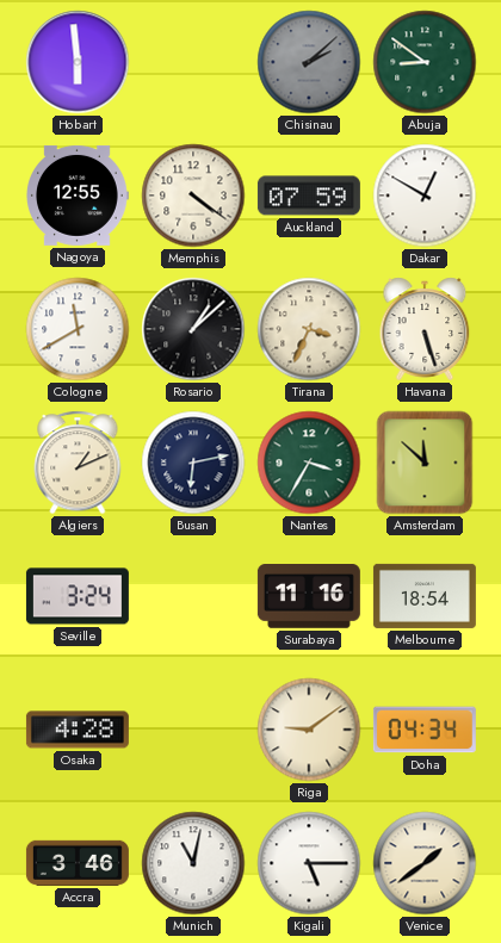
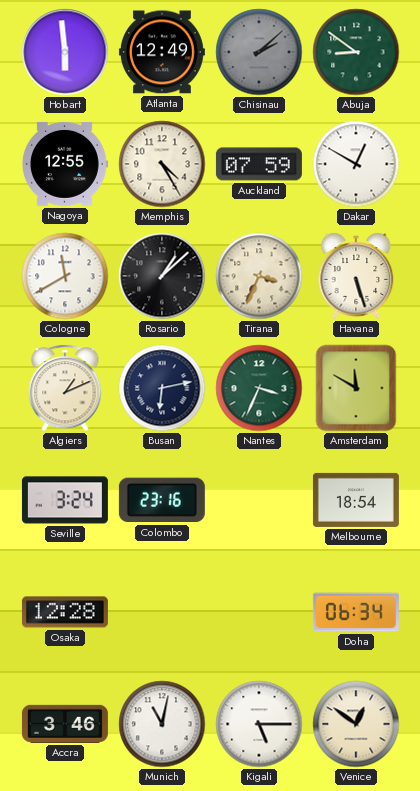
Atlanta: none -> 12:49 (162, 52)
Memphis: 4:21 -> 4:25 (162, 164)
Nantes: 3:35 -> 3:34 (259, 388)
Amsterdam: 11:52 -> 11:50 (356, 388)
Colombo: none -> 23:16 (162, 500)
Surabaya: 11:16 -> none (309, 597)
Osaka: 4:28 -> 12:28 (65, 612)
Riga: 9:09 -> none (309, 730)
Doha: 04:34 -> 06:34 (356, 612)
Venice: 1:39 -> 12:51 (356, 724)
